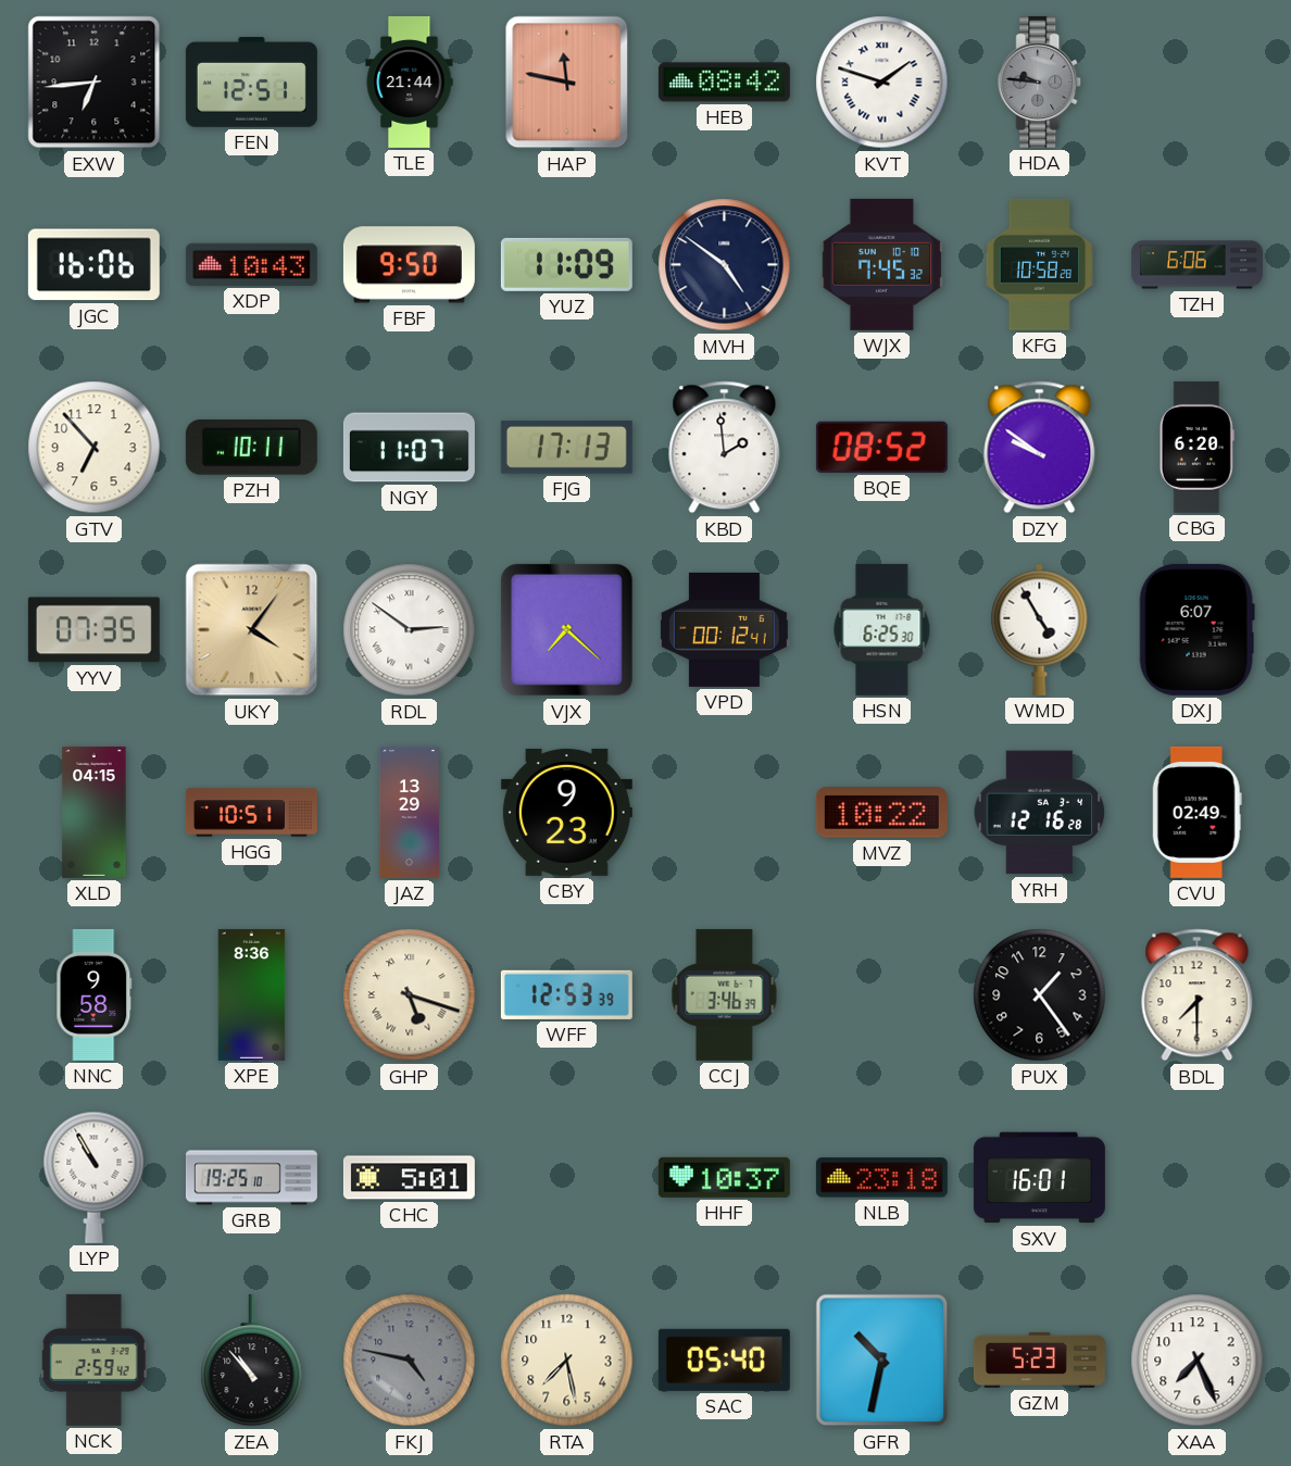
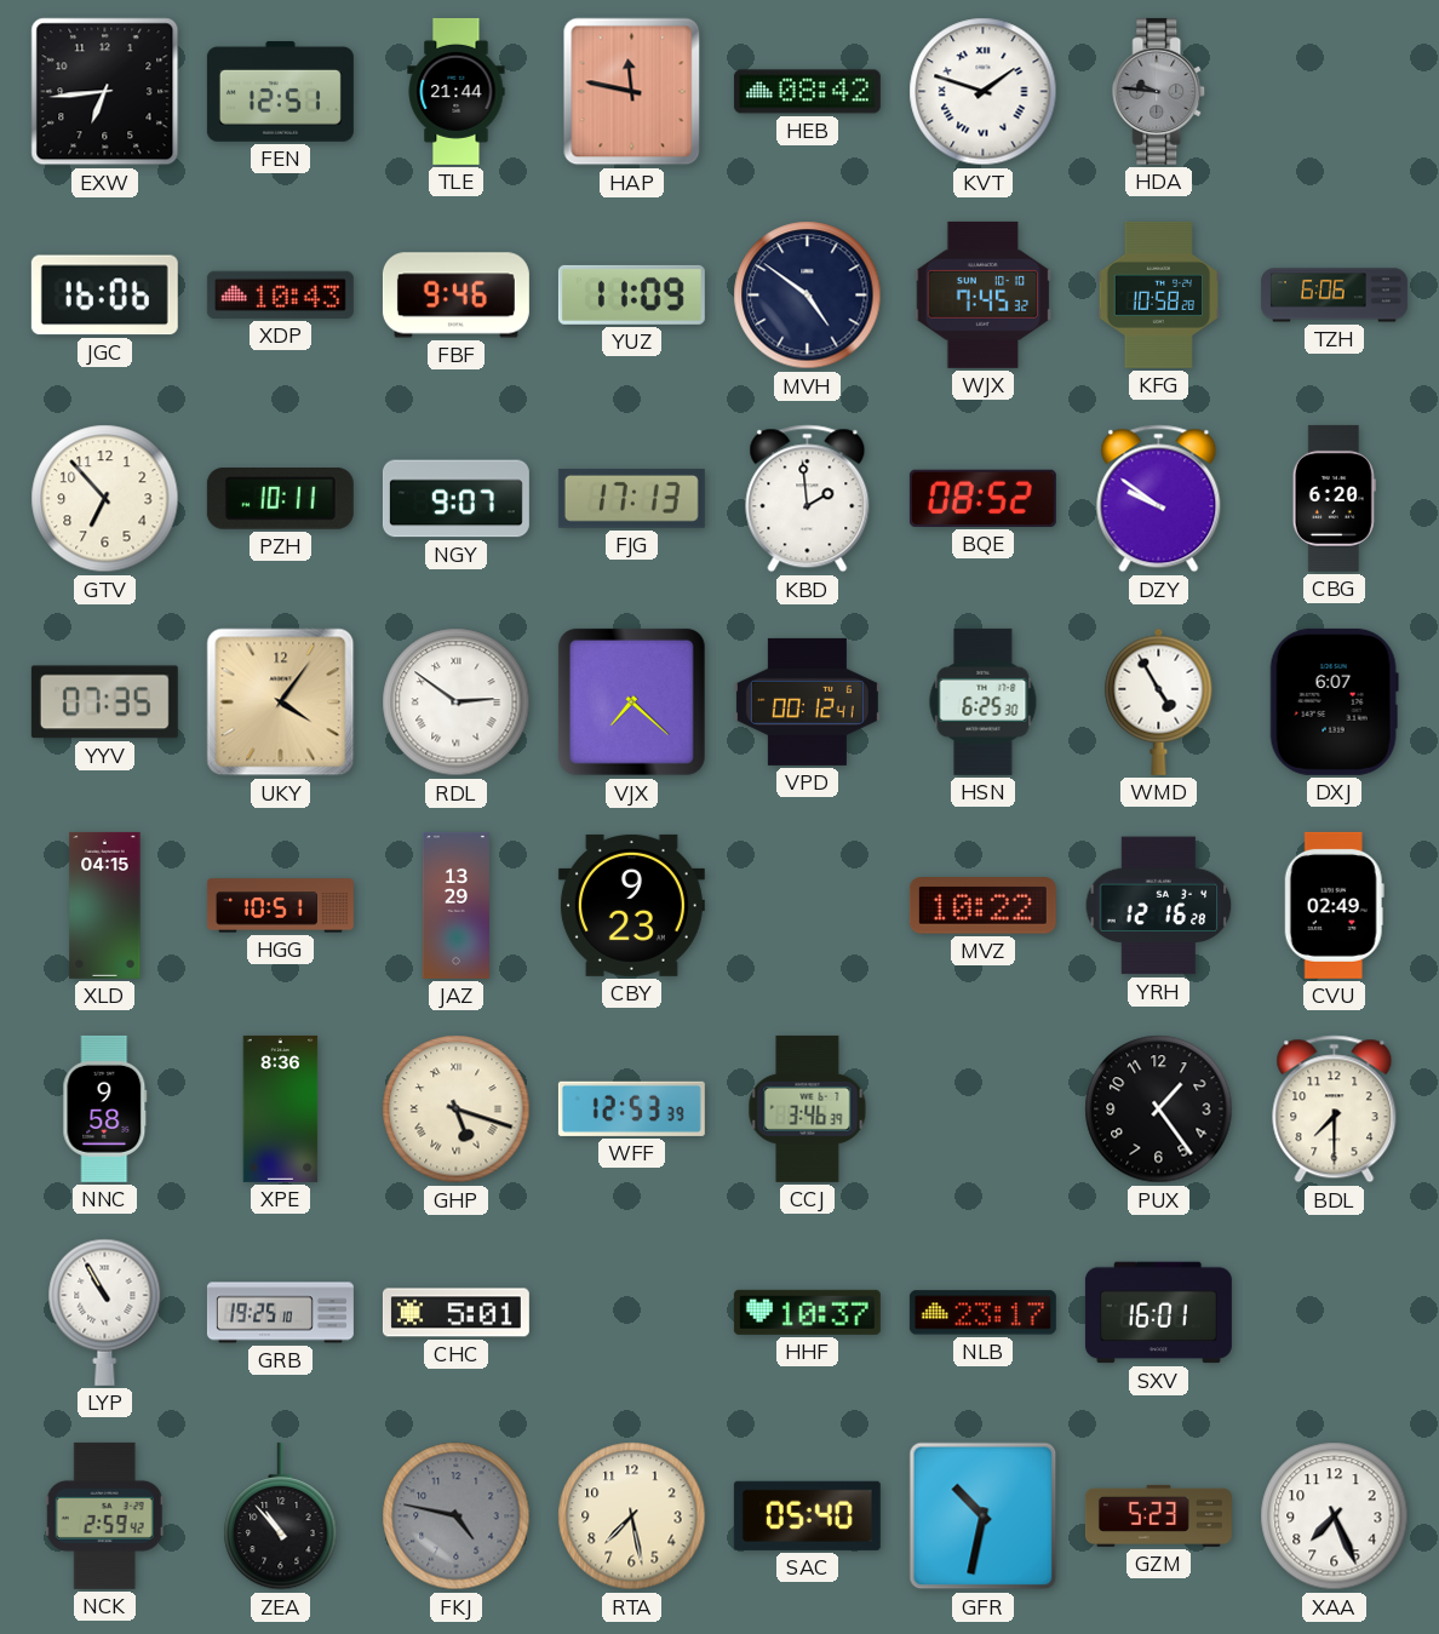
FBF: 9:50 -> 9:46 (455, 296)
NGY: 11:07 -> 9:07 (455, 499)
NLB: 23:18 -> 23:17 (982, 1313)
